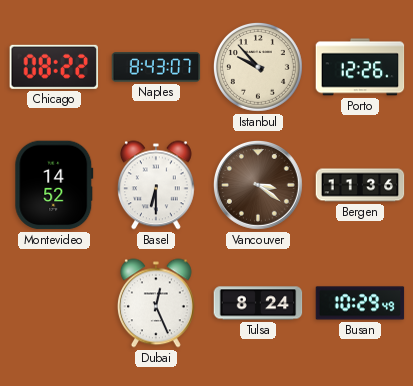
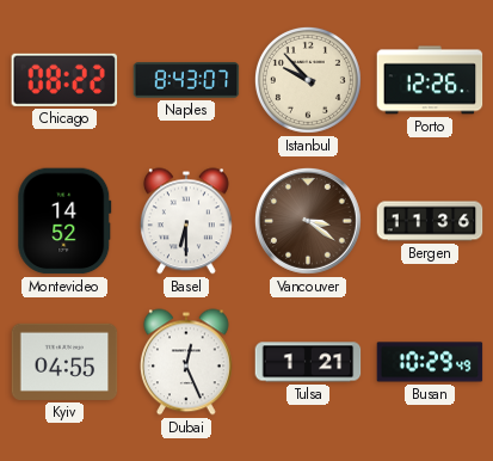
Kyiv: none -> 04:55 (64, 362)
Tulsa: 8:24 -> 1:21 (308, 362)
